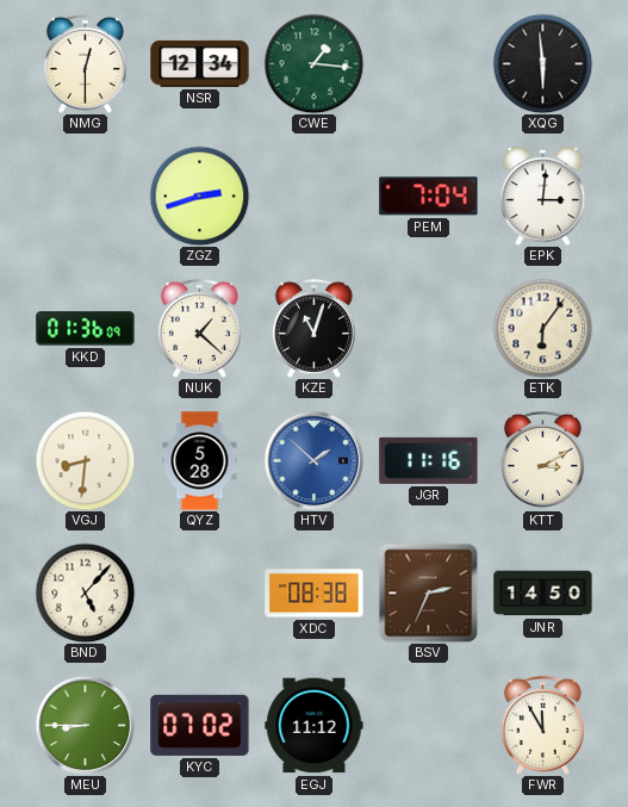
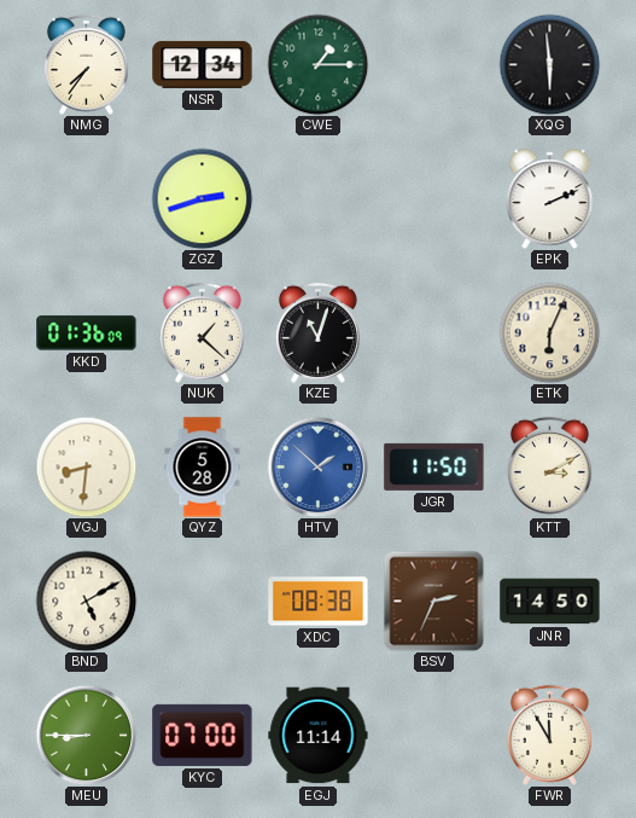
NMG: 12:30 -> 7:36 (86, 64)
CWE: 1:16 -> 1:15 (317, 64)
PEM: 7:04 -> none (429, 197)
EPK: 3:01 -> 2:11 (550, 199)
ETK: 6:06 -> 6:04 (549, 332)
JGR: 11:16 -> 11:50 (434, 466)
BND: 5:07 -> 5:10 (86, 601)
KYC: 07:02 -> 07:00 (203, 735)
EGJ: 11:12 -> 11:14 (319, 736)
